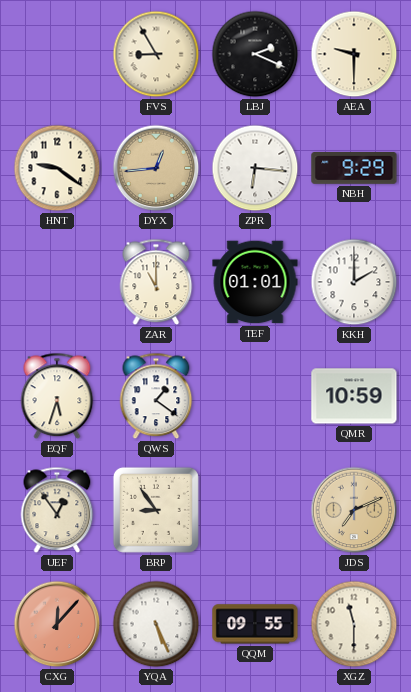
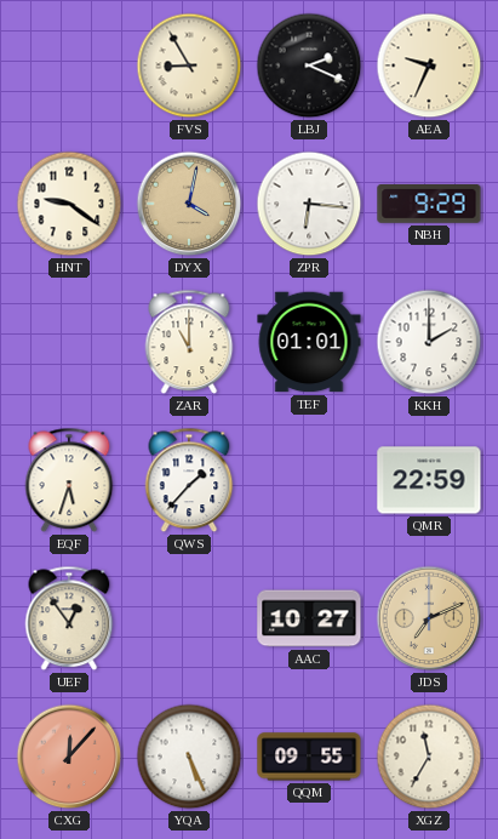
AEA: 9:30 -> 9:34 (429, 65)
DYX: 12:44 -> 4:02 (189, 204)
QWS: 1:21 -> 1:37 (189, 480)
QMR: 10:59 -> 22:59 (429, 480)
BRP: 8:54 -> none (156, 510)
AAC: none -> 10:27 (309, 618)
XGZ: 11:30 -> 11:35 (429, 757)
